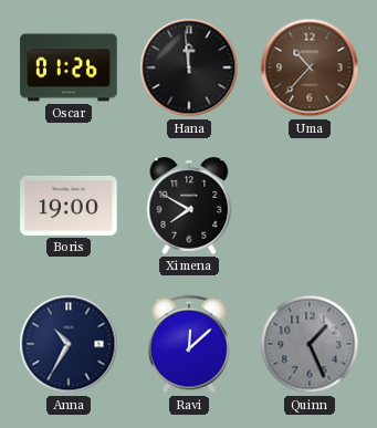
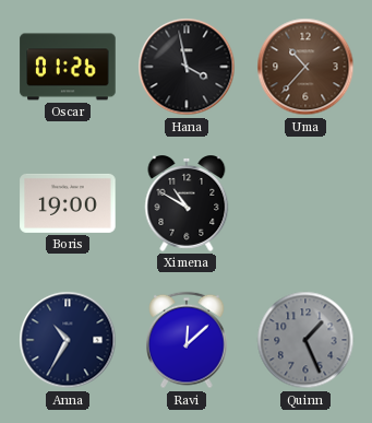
Hana: 11:59 -> 3:58 (187, 67)
Ximena: 7:50 -> 10:50 (187, 204)
